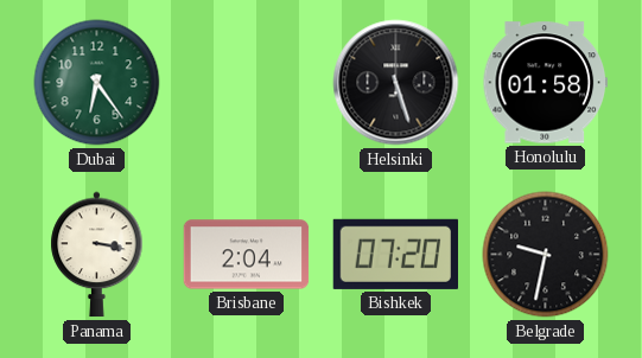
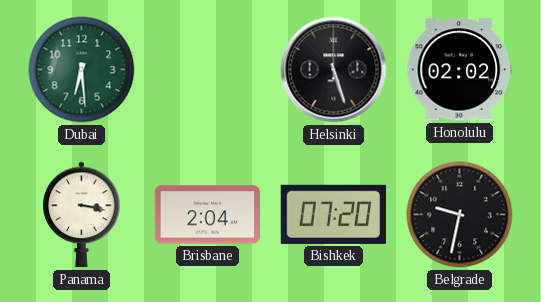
Dubai: 6:24 -> 6:29 (82, 70)
Honolulu: 01:58 -> 02:02 (459, 70)
